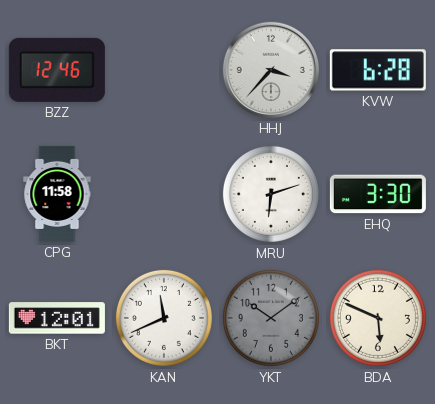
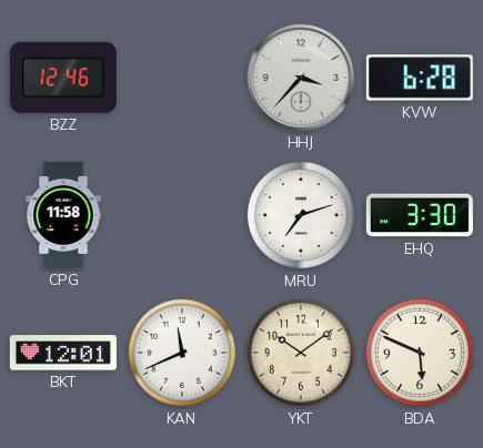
MRU: 6:12 -> 7:12 (301, 215)
YKT dial: grey -> cream (301, 353)
